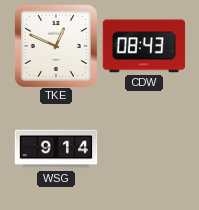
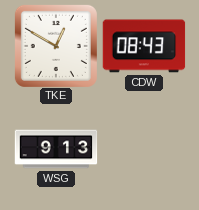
TKE: 12:49 -> 12:50 (56, 46)
WSG: 9:14 -> 9:13 (56, 149)
